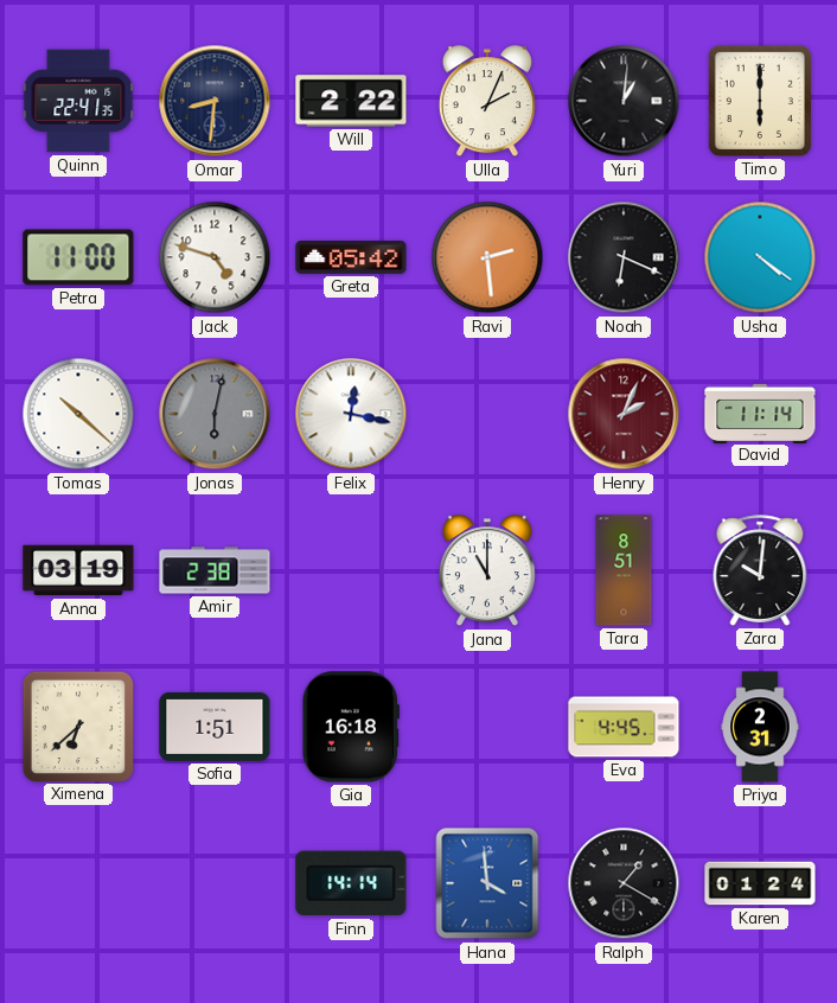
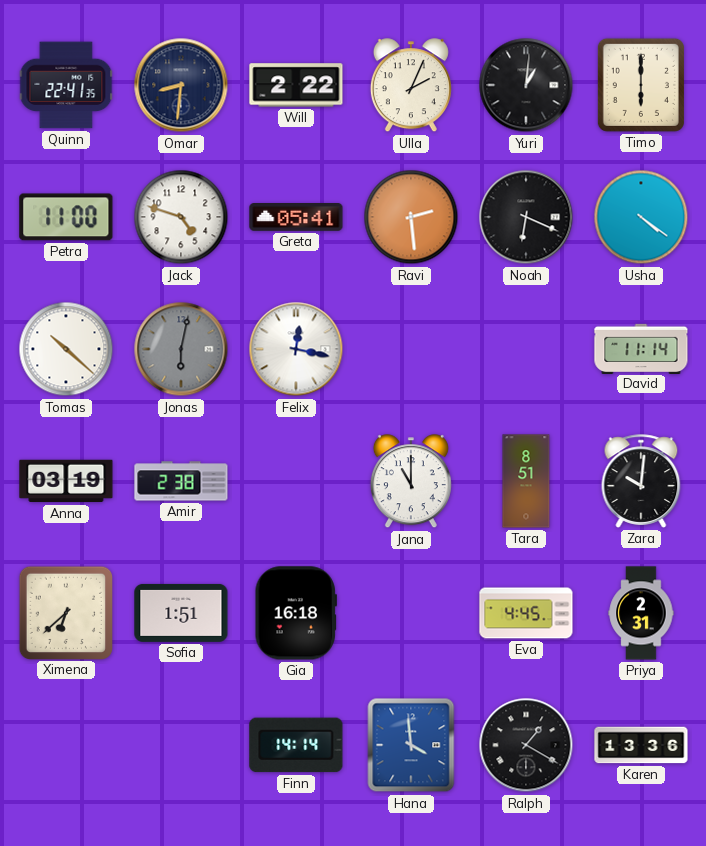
Greta: 05:42 -> 05:41 (296, 218)
Henry: 2:04 -> none (624, 414)
Karen: 01:24 -> 13:36 (641, 745)
